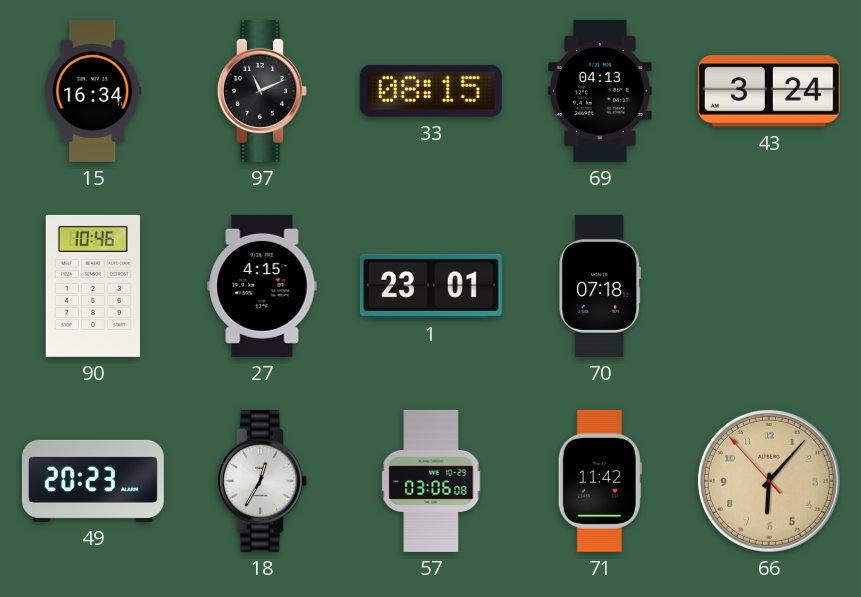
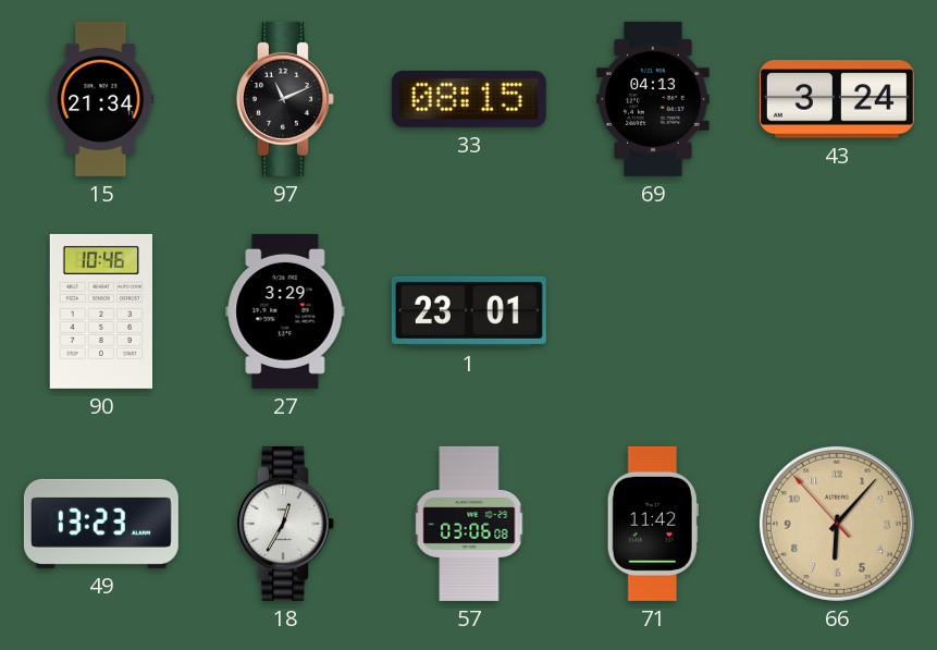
15: 16:34 -> 21:34 (101, 99)
27: 4:15 -> 3:29 (285, 311)
70: 07:18 -> none (600, 286)
49: 20:23 -> 13:23 (101, 524)
